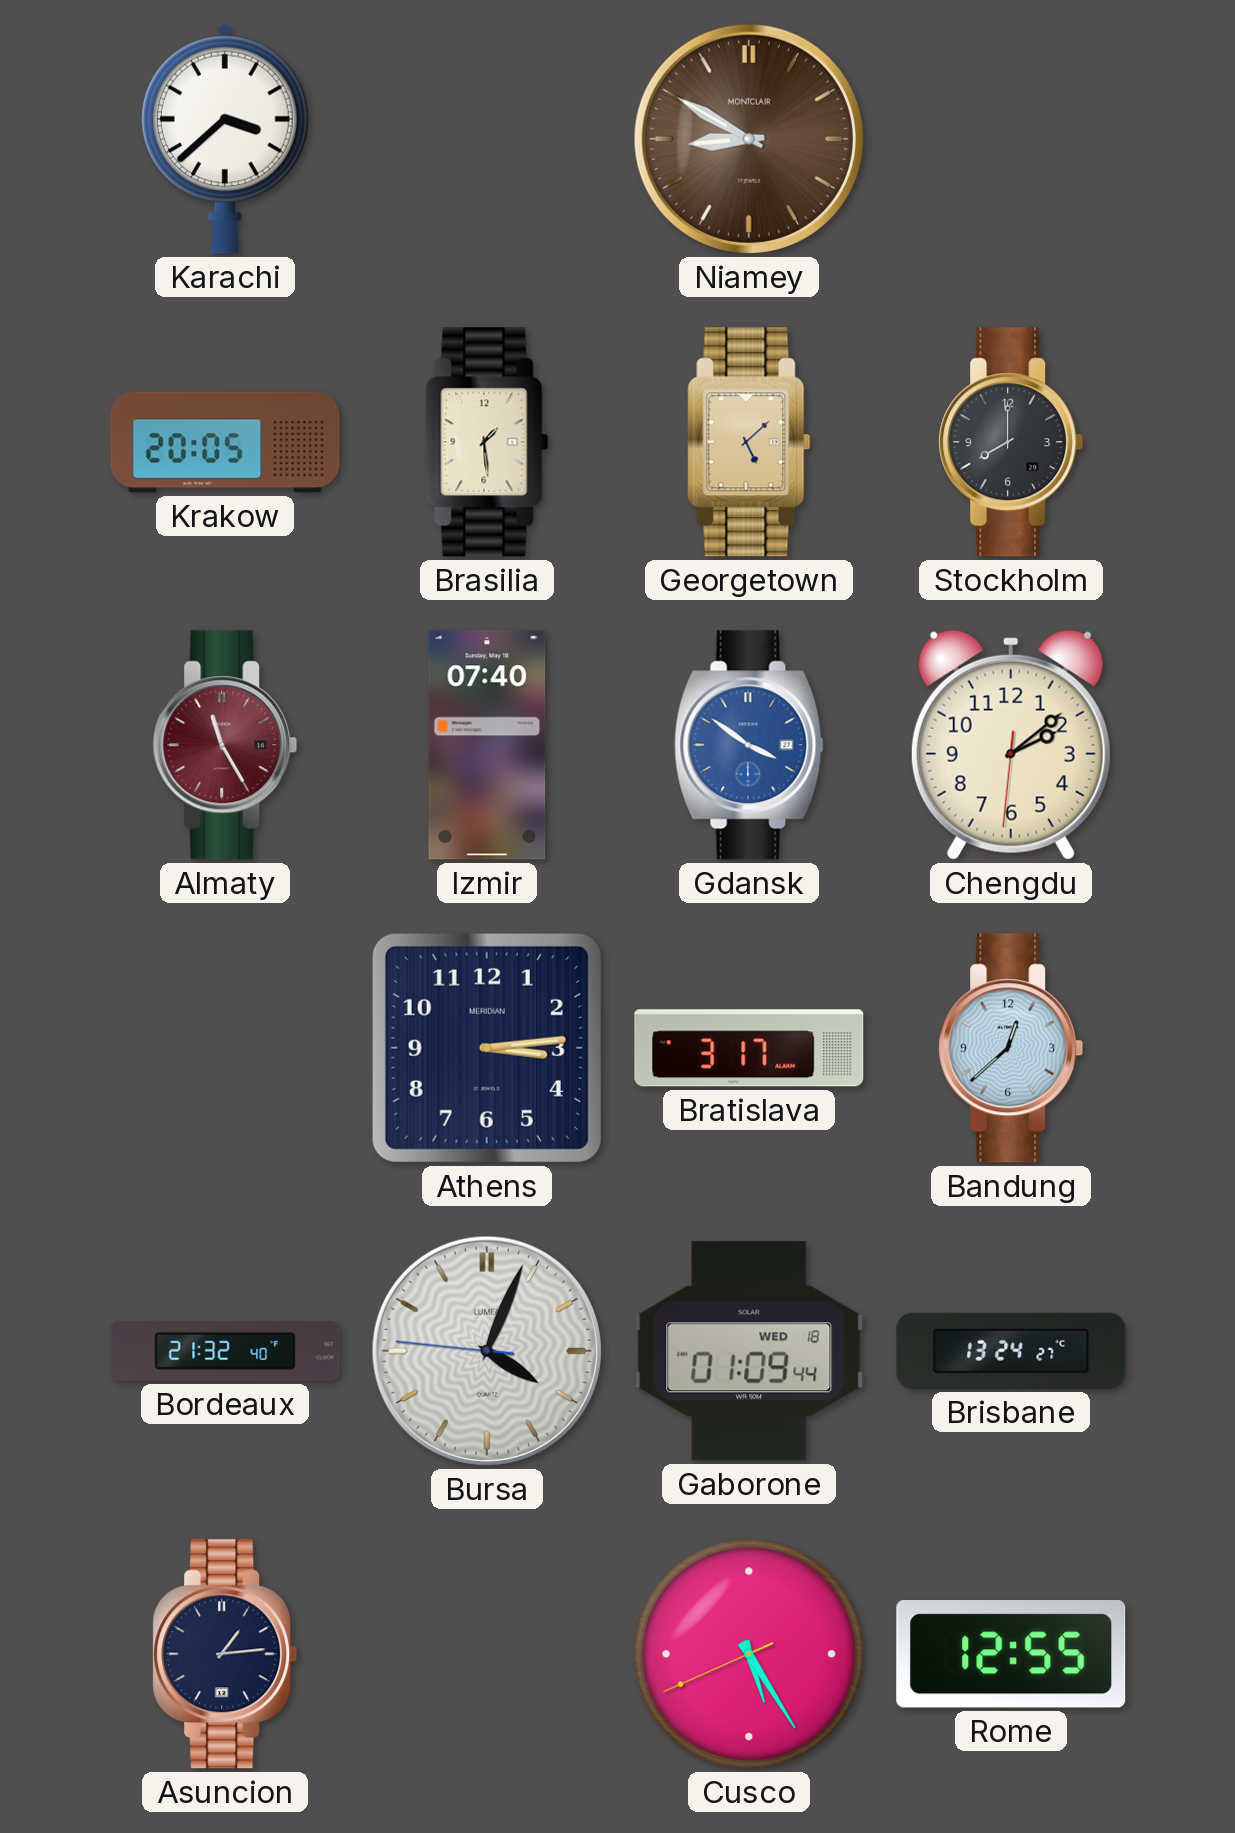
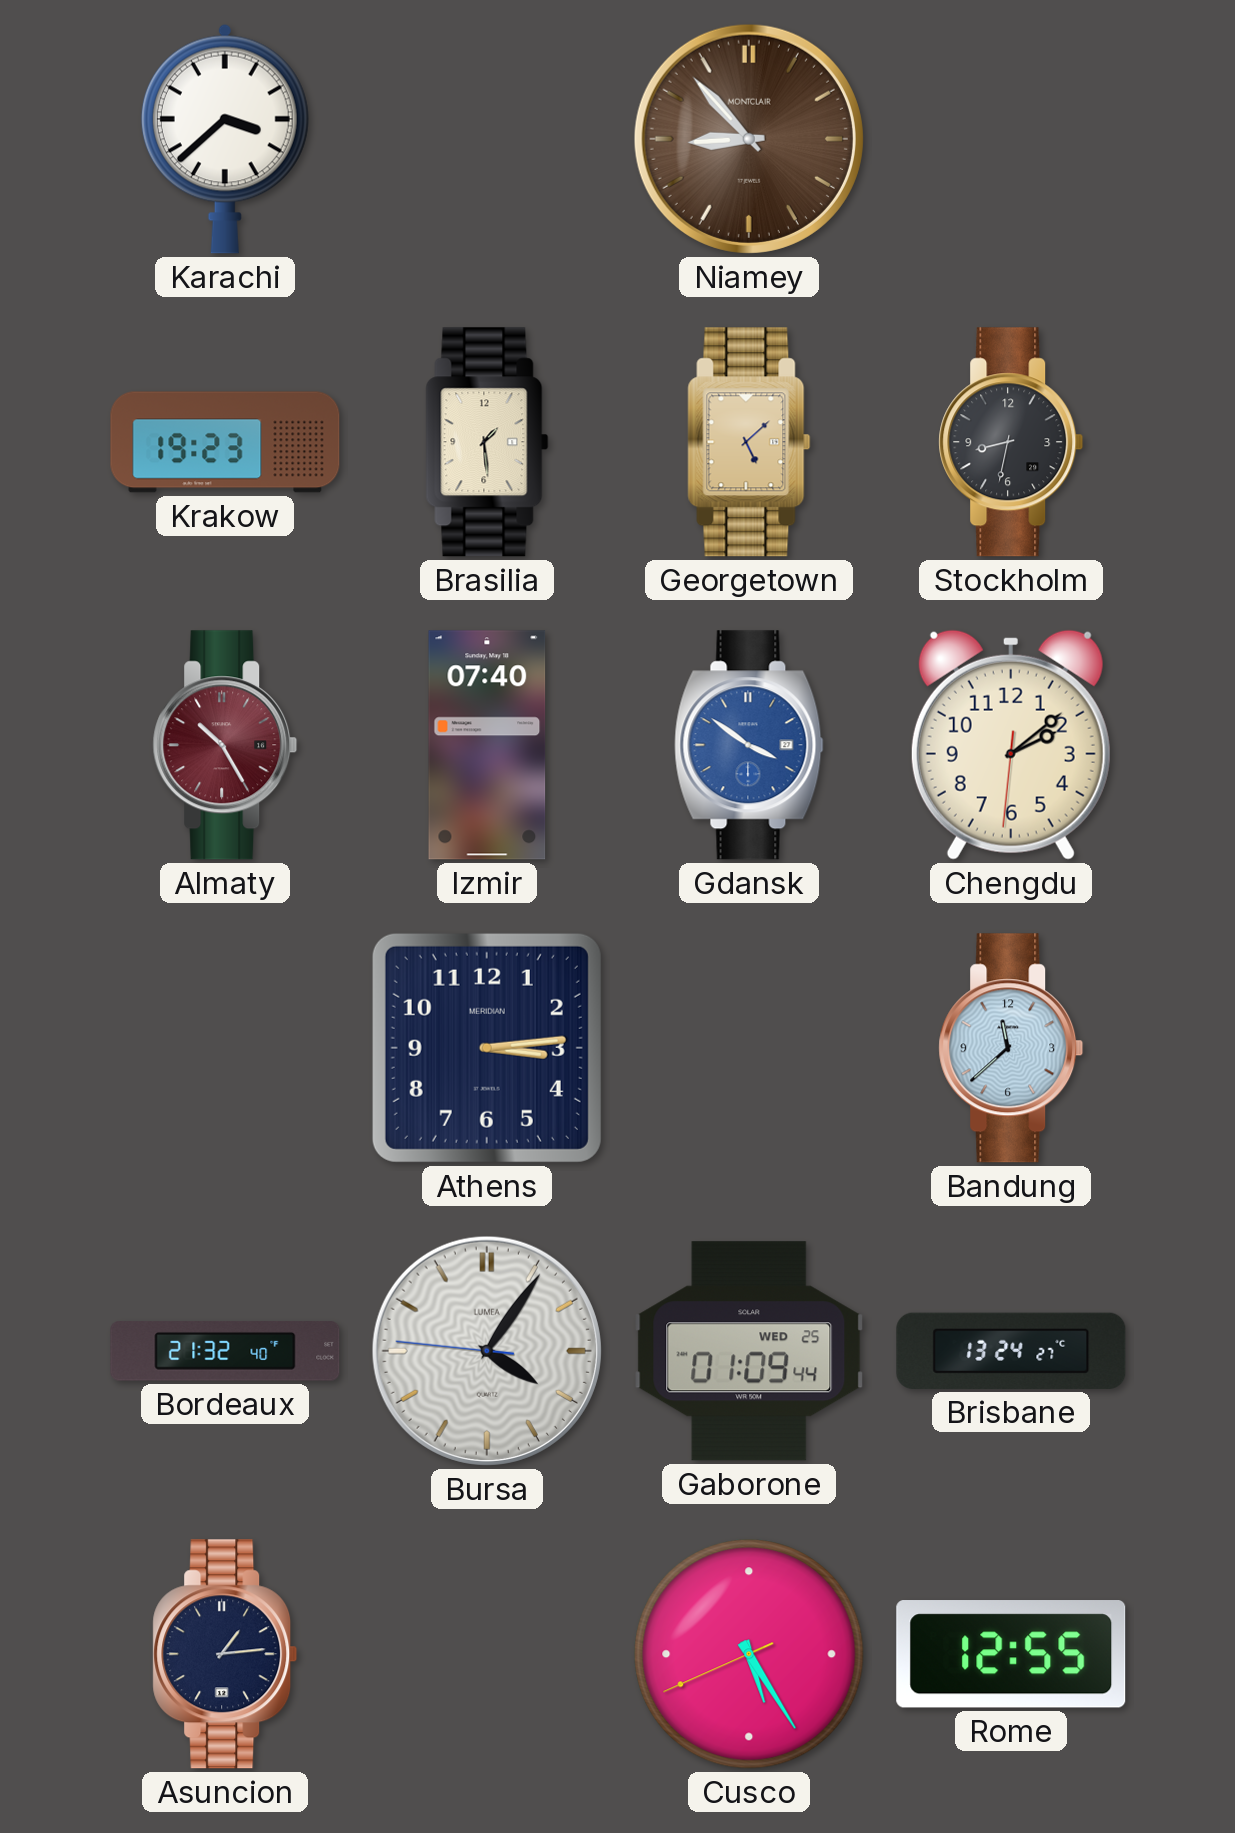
Niamey: 8:50 -> 8:53 (749, 139)
Krakow: 20:05 -> 19:23 (225, 442)
Stockholm: 8:00 -> 8:32 (1011, 442)
Almaty: 11:25 -> 10:25 (225, 745)
Bratislava: 3:17 -> none (749, 1048)
Bandung: 12:38 -> 11:38 (1011, 1048)
Bursa: 4:03 -> 4:05 (487, 1351)
Gaborone date: WED 18 -> WED 25 (749, 1351)
